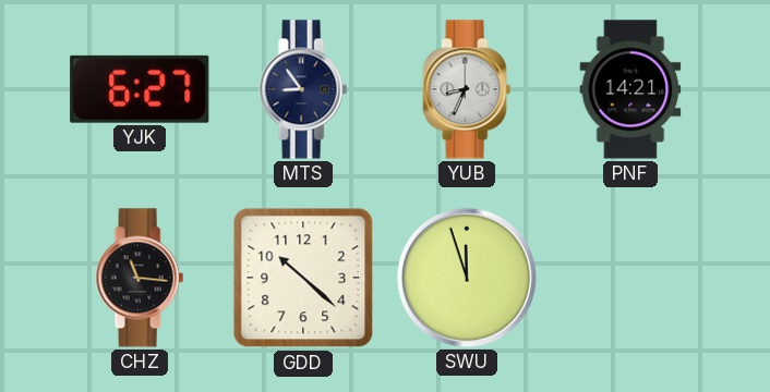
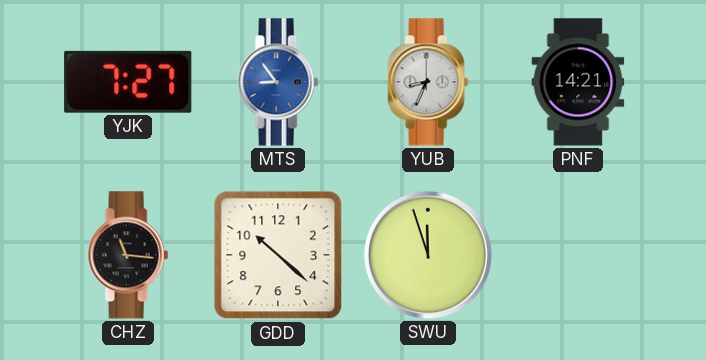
YJK: 6:27 -> 7:27 (128, 82)
MTS dial: navy -> blue (278, 82)
